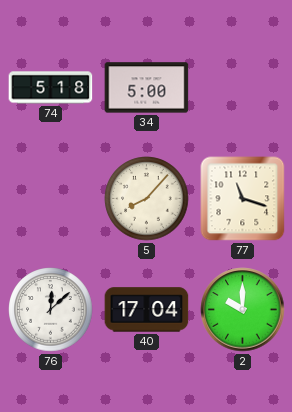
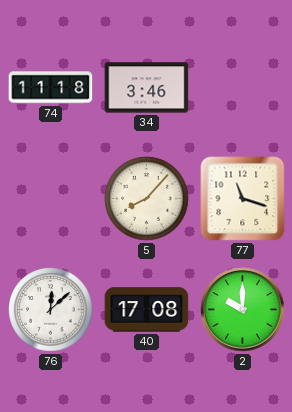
74: 5:18 -> 11:18 (51, 88)
34: 5:00 -> 3:46 (147, 88)
40: 17:04 -> 17:08 (147, 310)
